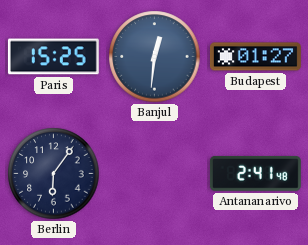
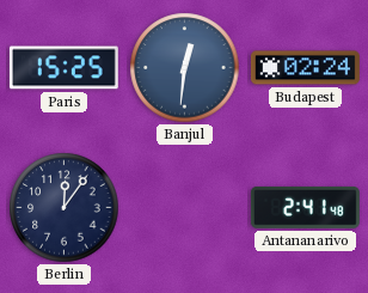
Budapest: 01:27 -> 02:24 (305, 68)
Berlin: 6:06 -> 12:06 (65, 208)
